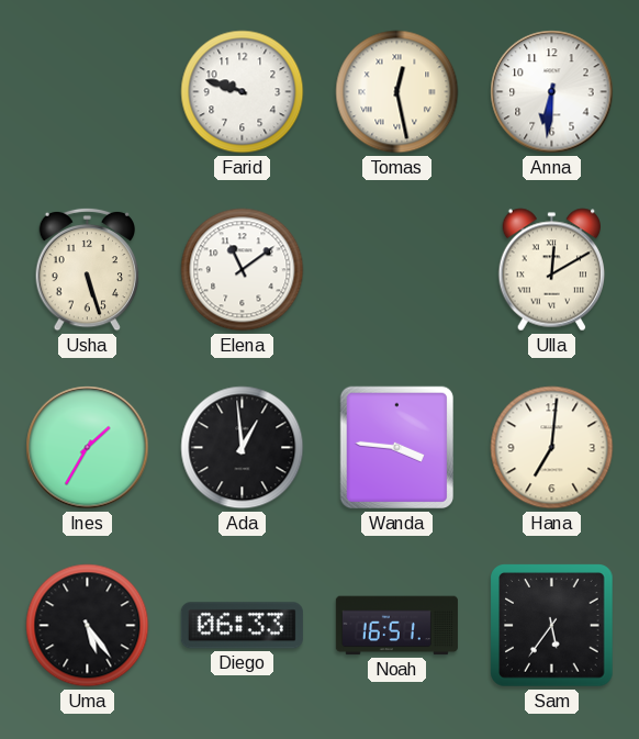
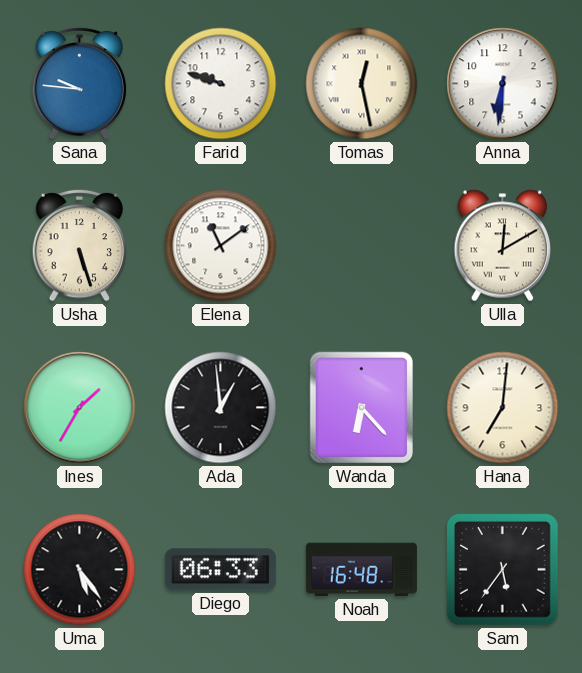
Sana: none -> 9:46 (80, 83)
Wanda: 3:46 -> 6:23 (361, 408)
Noah: 16:51 -> 16:48 (361, 570)
